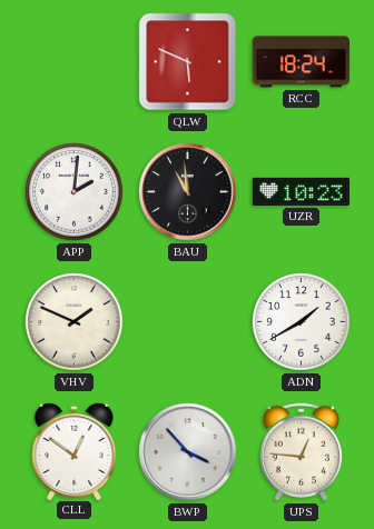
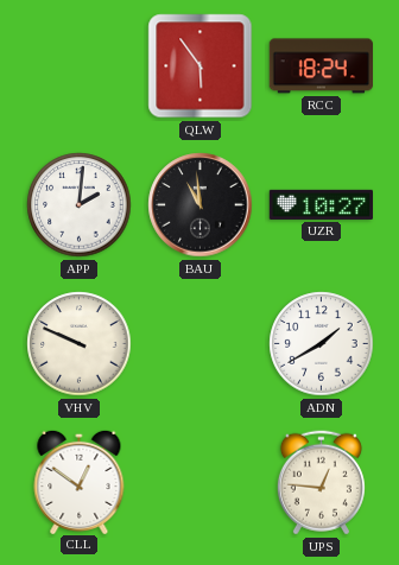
QLW: 5:49 -> 5:54 (201, 66)
UZR: 10:23 -> 10:27 (321, 204)
VHV: 1:49 -> 9:49 (80, 344)
BWP: 3:53 -> none (188, 452)
